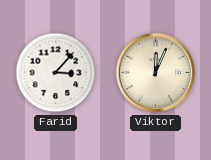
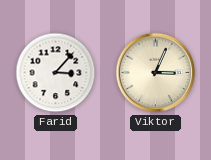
Viktor: 12:04 -> 3:04 (156, 73)
